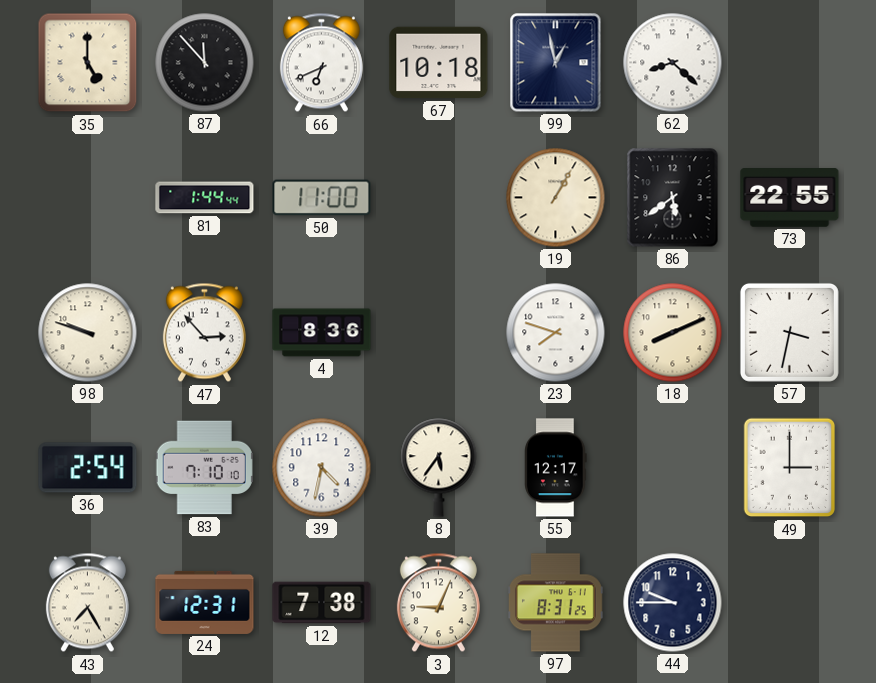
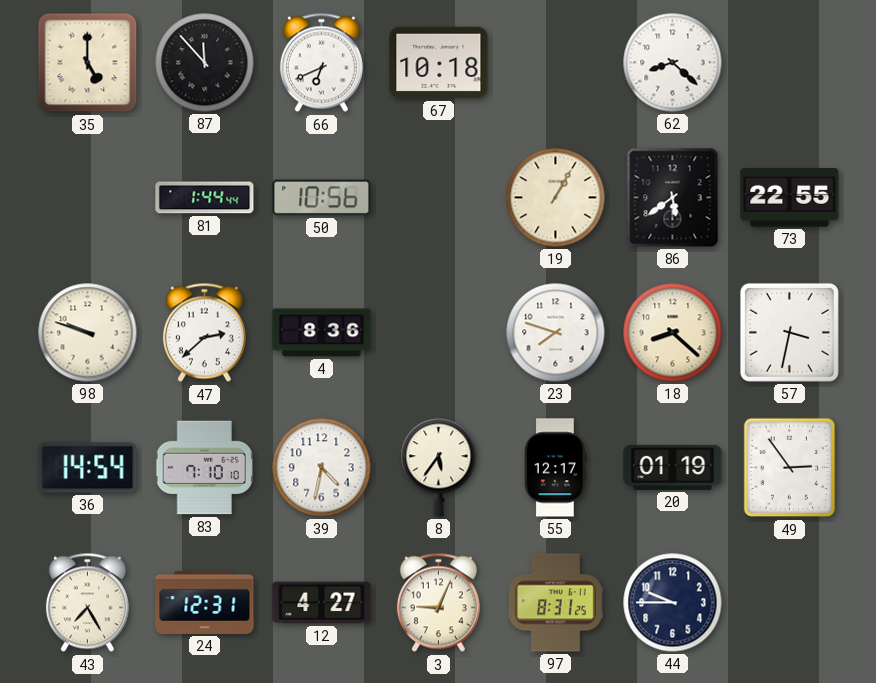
99: 12:58 -> none (556, 63)
50: 11:00 -> 10:56 (322, 198)
47: 2:53 -> 2:38 (204, 333)
18: 8:11 -> 8:22 (673, 333)
36: 2:54 -> 14:54 (88, 468)
20: none -> 01:19 (673, 467)
49: 3:00 -> 2:54 (790, 468)
12: 7:38 -> 4:27 (322, 603)
